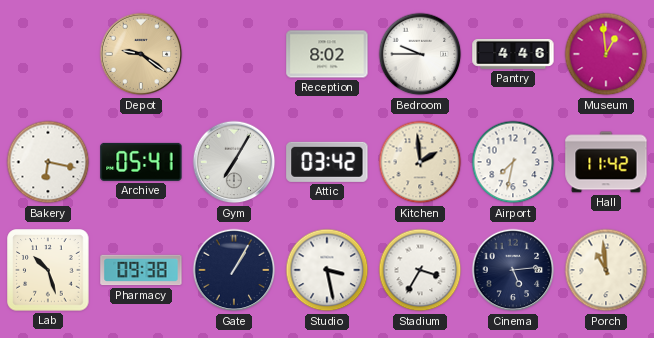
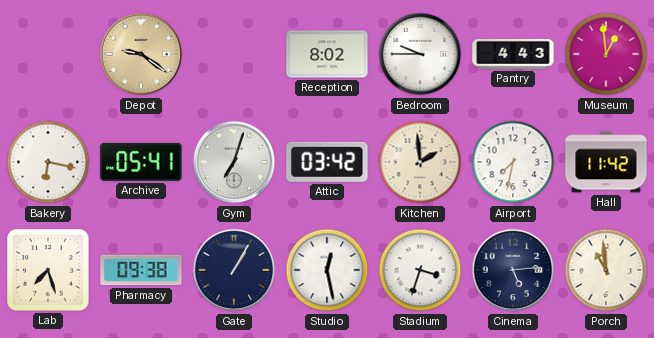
Pantry: 4:46 -> 4:43 (513, 54)
Gym: 7:05 -> 7:03 (234, 162)
Lab: 10:27 -> 7:27 (48, 270)
Studio: 3:28 -> 12:28 (327, 270)
Stadium: 3:35 -> 3:33 (420, 270)
